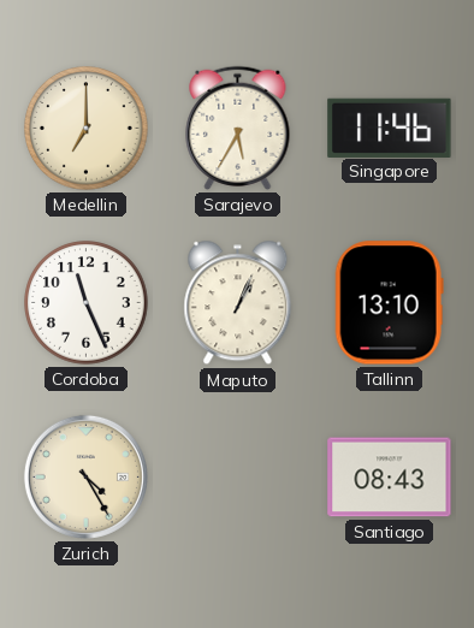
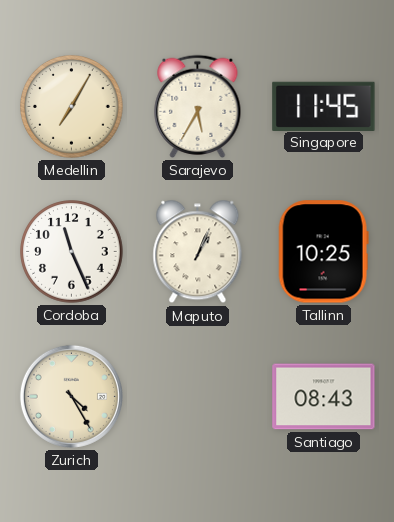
Medellin: 7:00 -> 7:05 (72, 107)
Singapore: 11:46 -> 11:45 (324, 106)
Tallinn: 13:10 -> 10:25 (323, 252)
